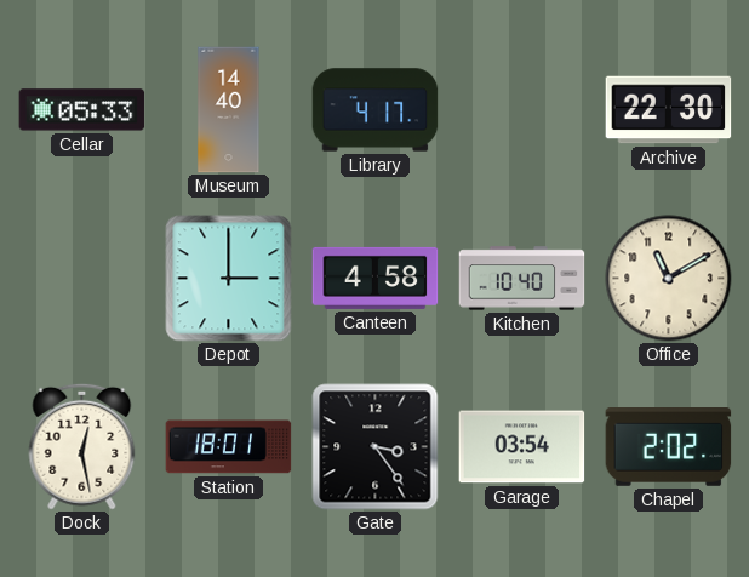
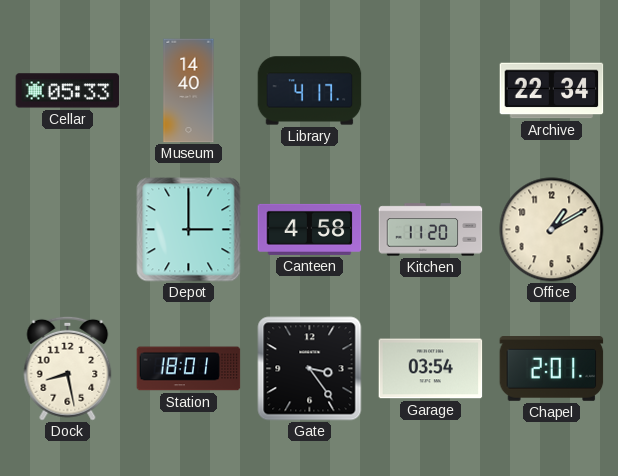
Archive: 22:30 -> 22:34 (552, 91)
Kitchen: 10:40 -> 11:20 (431, 230)
Office: 11:10 -> 1:10 (552, 230)
Dock: 12:28 -> 8:28 (68, 368)
Chapel: 2:02 -> 2:01 (552, 369)
